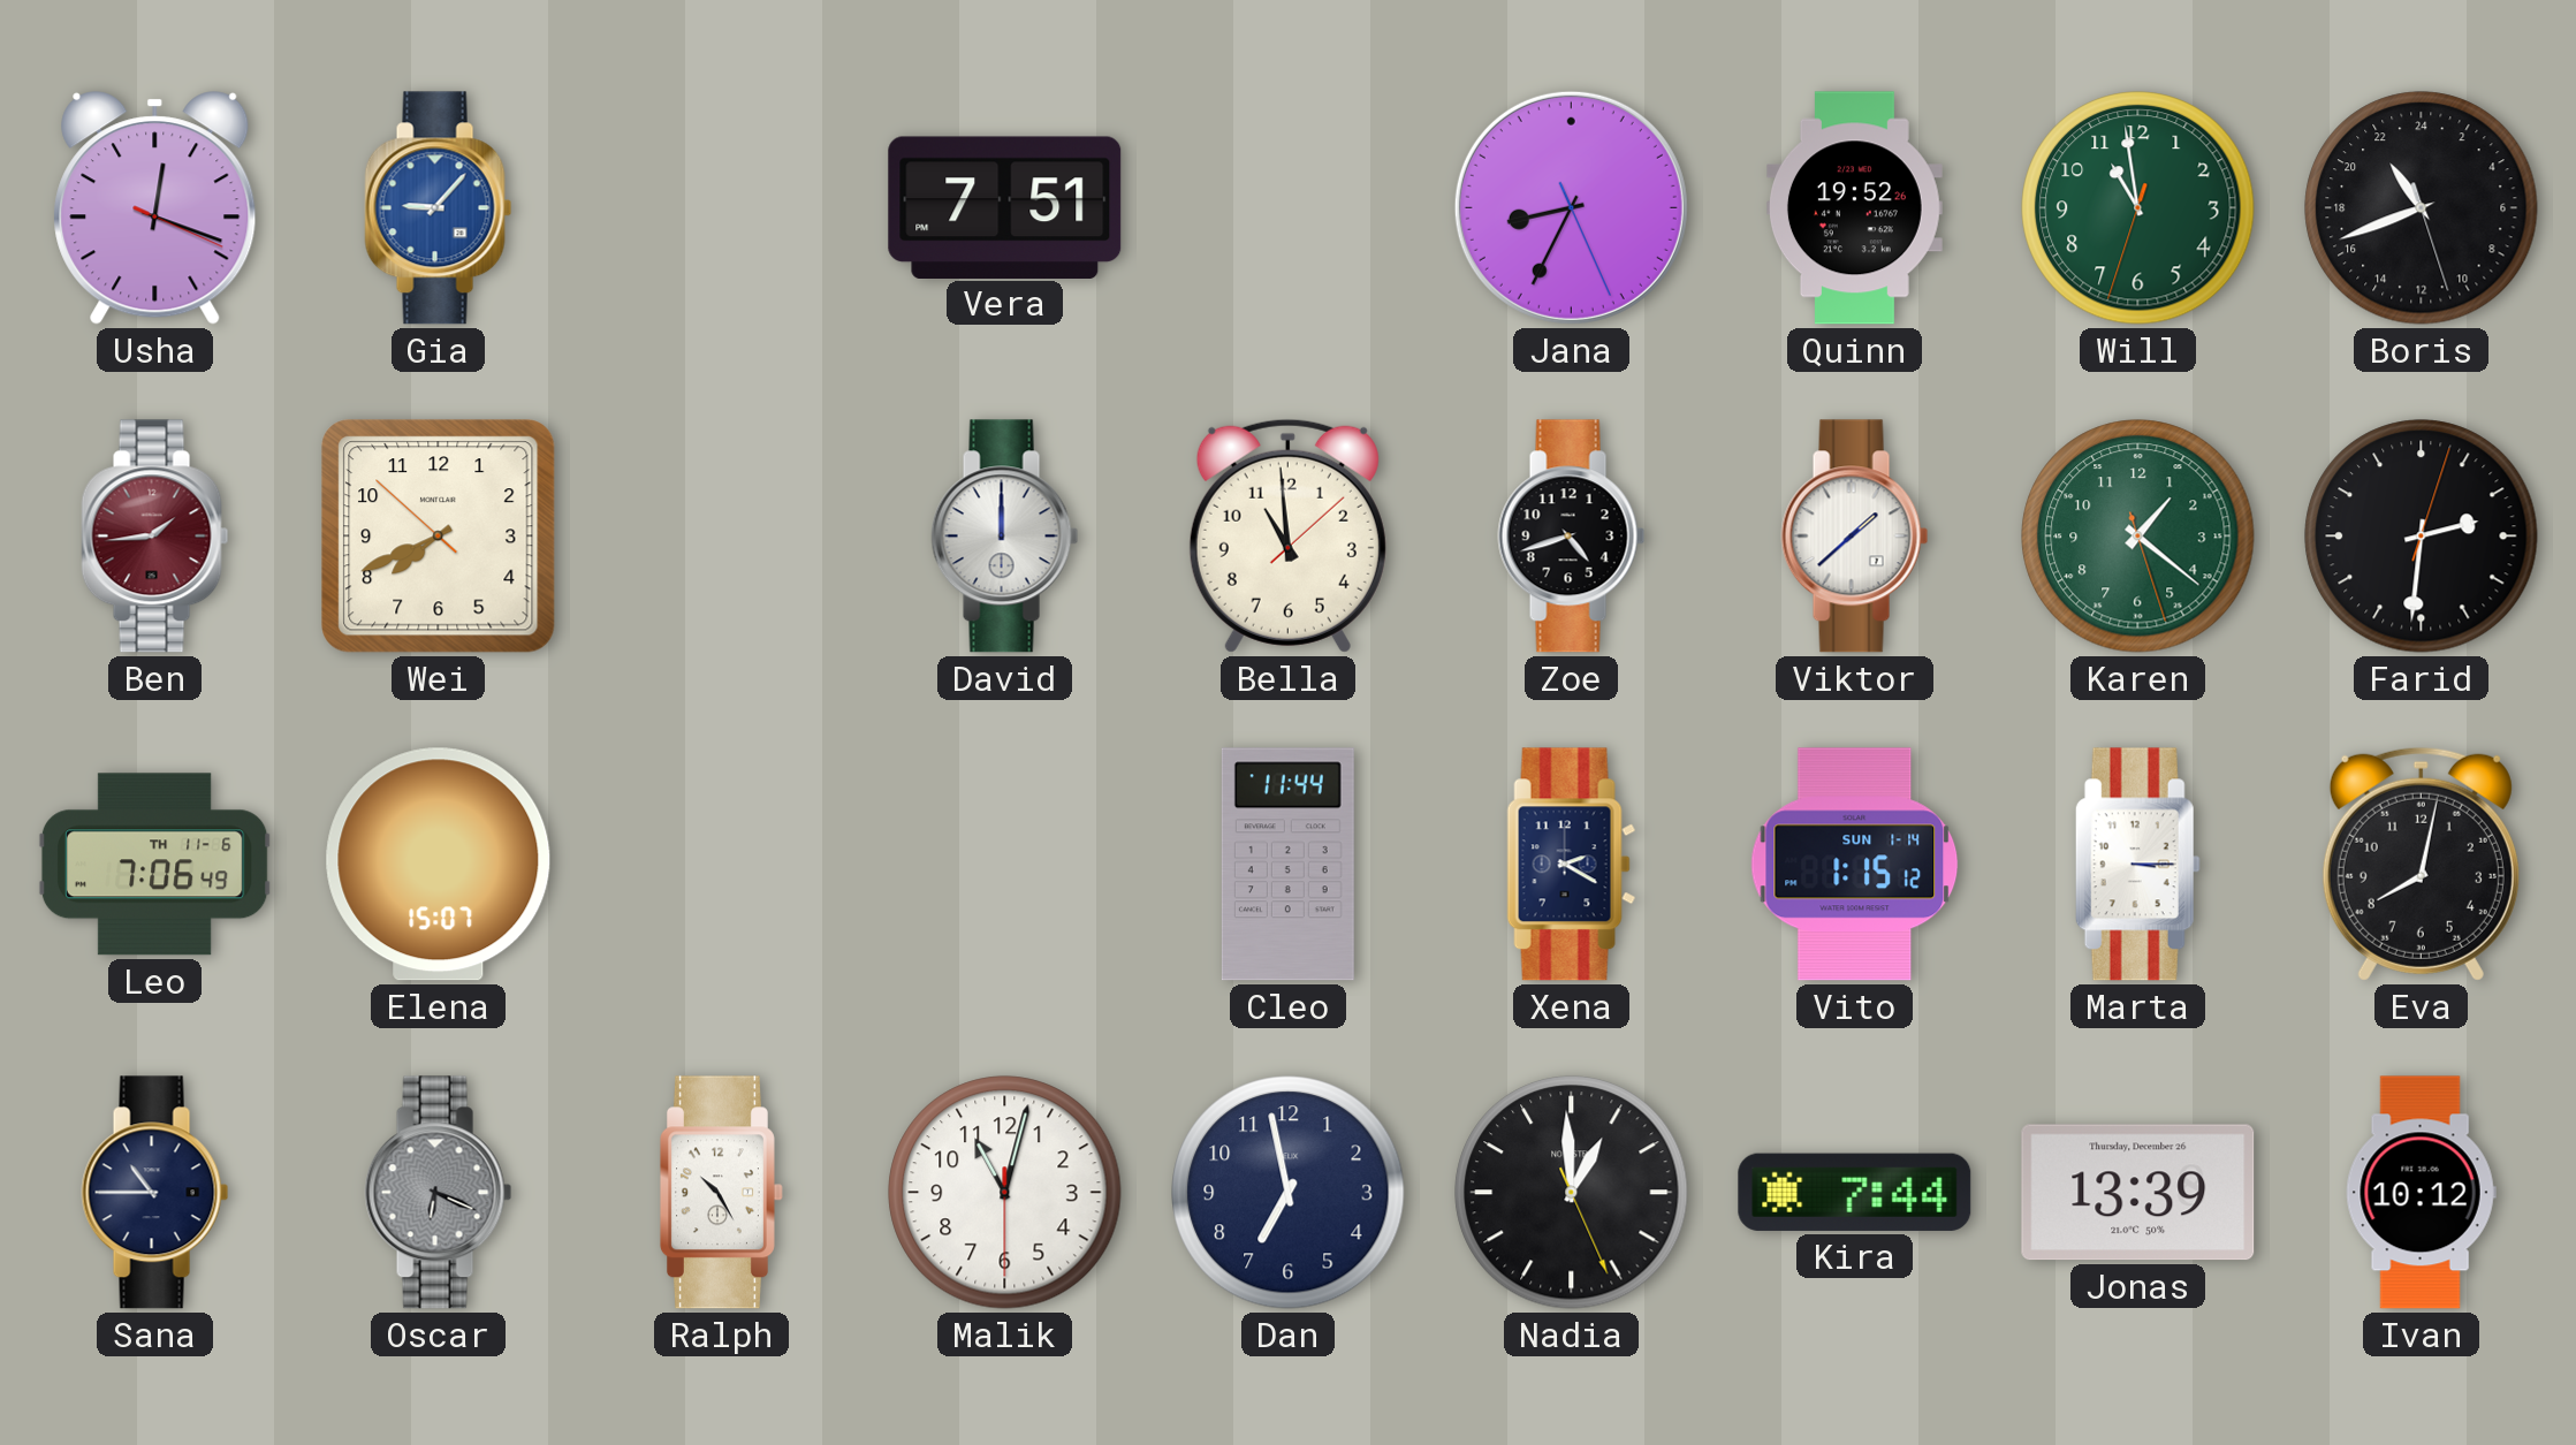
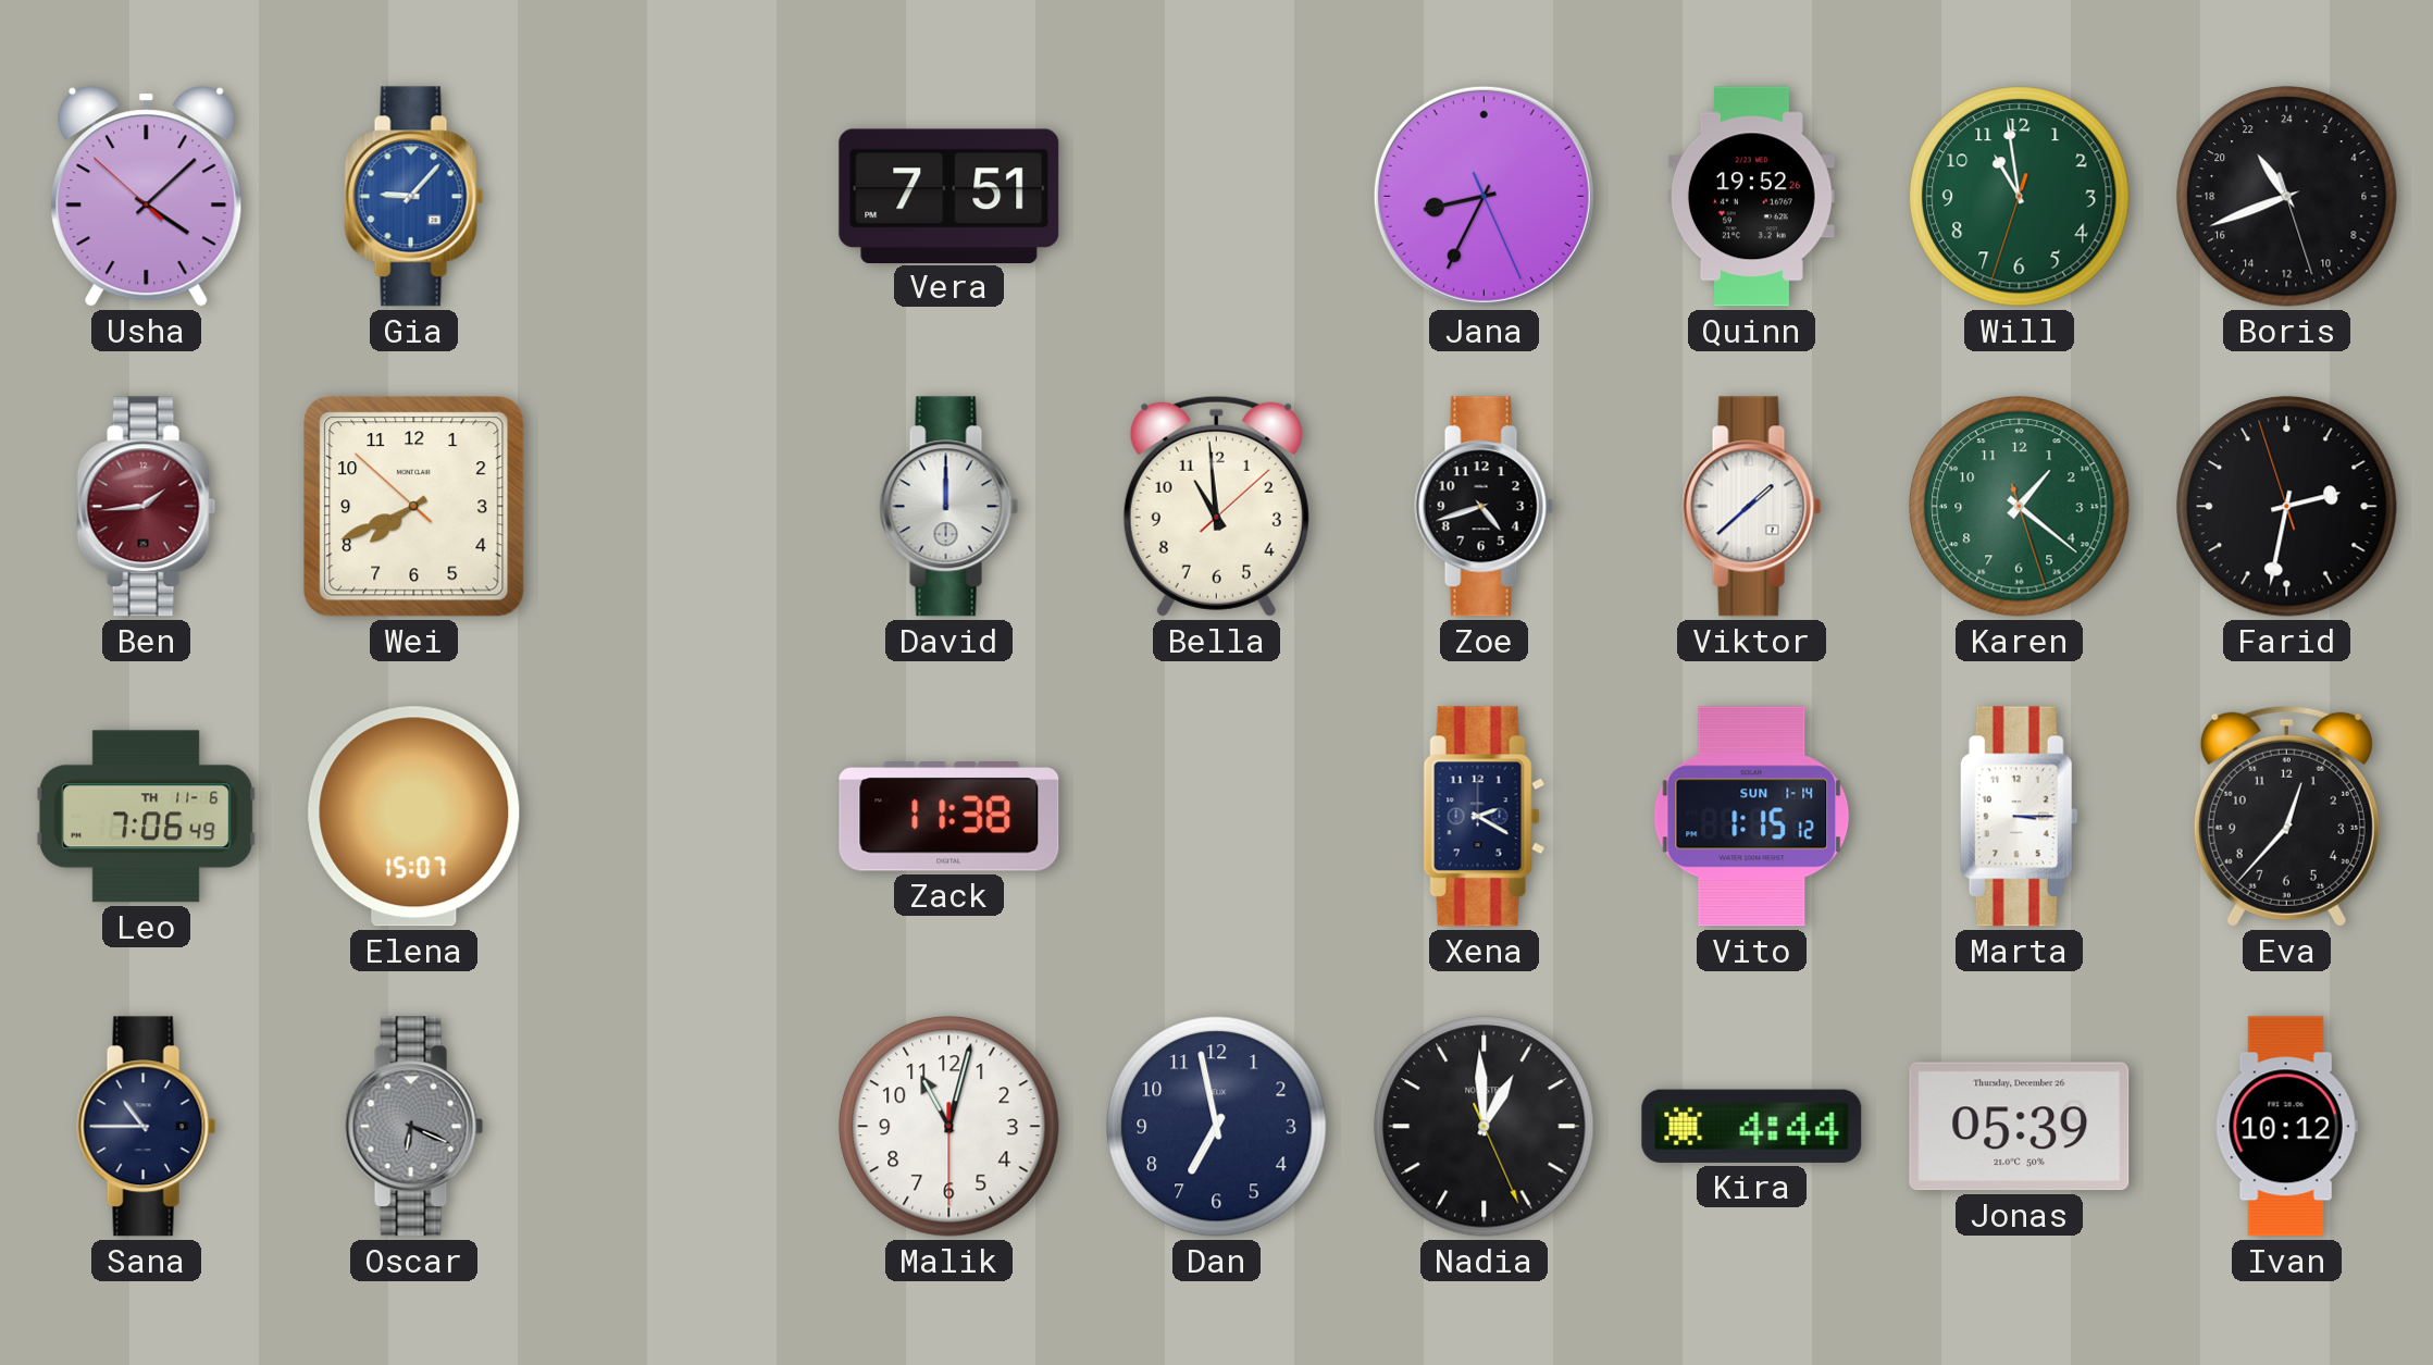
Usha: 12:18 -> 4:07 (147, 197)
Farid: 2:31:03 -> 2:31:57 (2287, 507)
Zack: none -> 11:38 (949, 817)
Cleo: 11:44 -> none (1287, 865)
Eva: 8:02 -> 12:37 (2286, 816)
Ralph: 10:25 -> none (721, 1193)
Kira: 7:44 -> 4:44 (1752, 1126)
Jonas: 13:39 -> 05:39 (2020, 1127)
